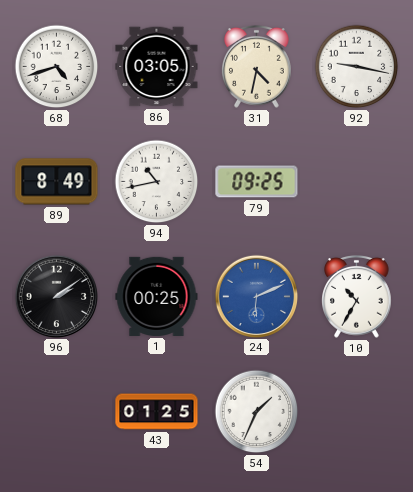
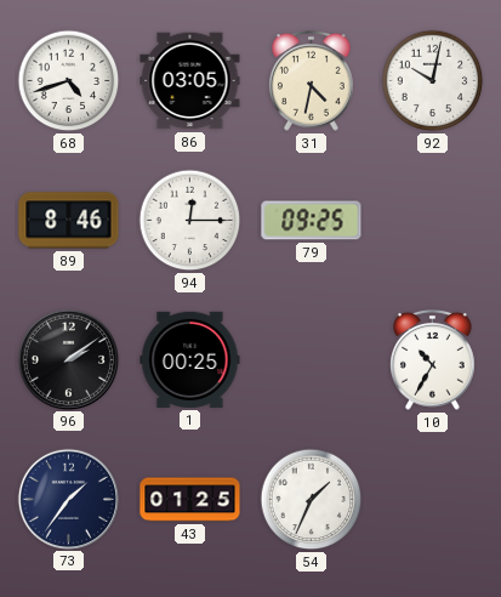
92: 9:17 -> 10:02 (433, 81)
89: 8:49 -> 8:46 (69, 221)
94: 10:43 -> 12:15 (190, 221)
24: 6:11 -> none (256, 296)
73: none -> 1:36 (68, 499)
